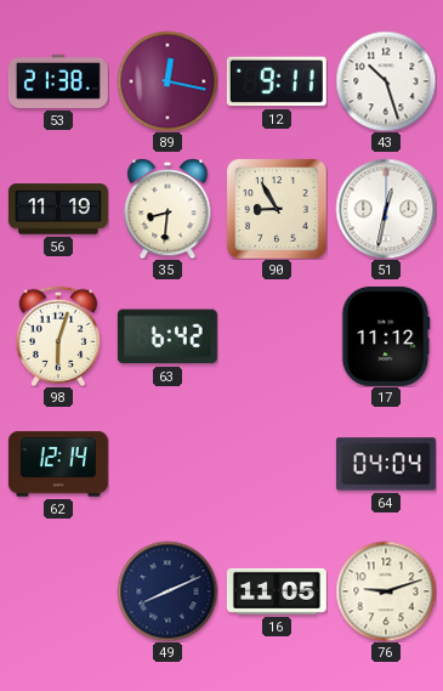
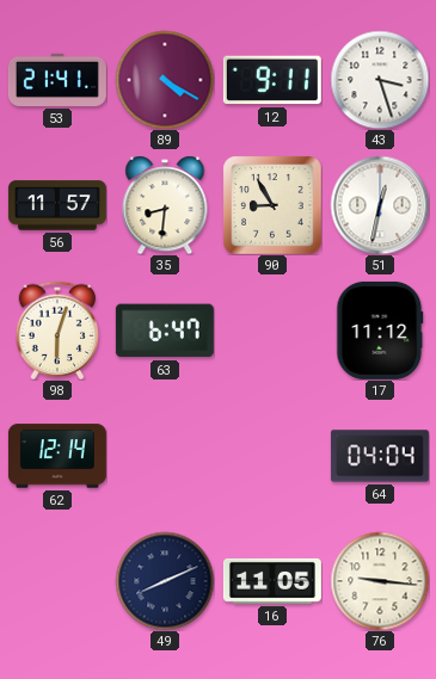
53: 21:38 -> 21:41 (57, 80)
89: 12:17 -> 4:20 (165, 80)
43: 10:27 -> 3:27 (380, 80)
56: 11:19 -> 11:57 (57, 205)
63: 6:42 -> 6:47 (165, 331)
76: 9:12 -> 9:16 (380, 581)
